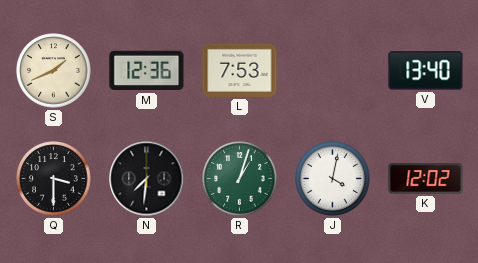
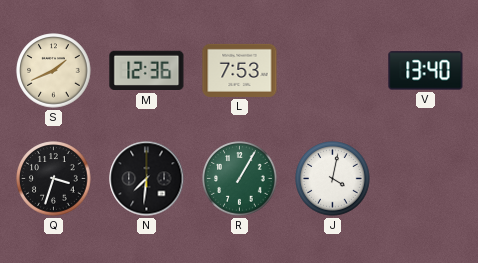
Q: 3:30 -> 3:33 (54, 179)
R: 1:03 -> 1:05 (240, 179)
K: 12:02 -> none (426, 179)
